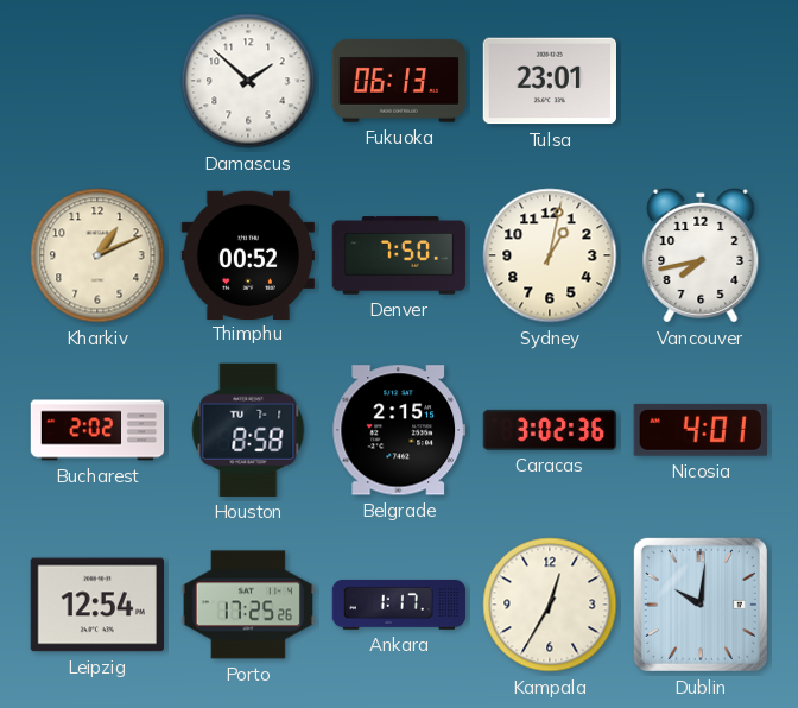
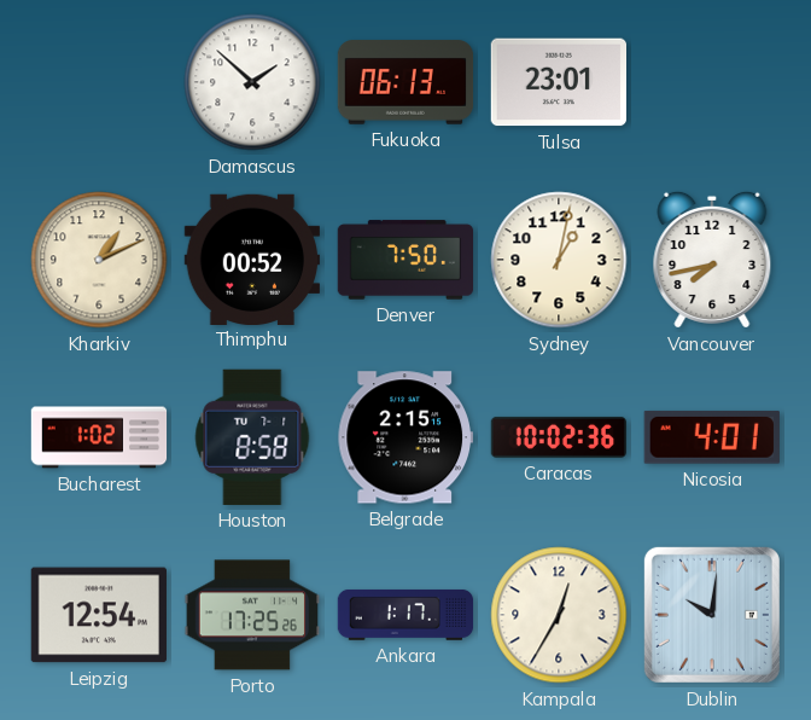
Bucharest: 2:02 -> 1:02 (99, 437)
Caracas: 3:02 -> 10:02 (559, 437)
